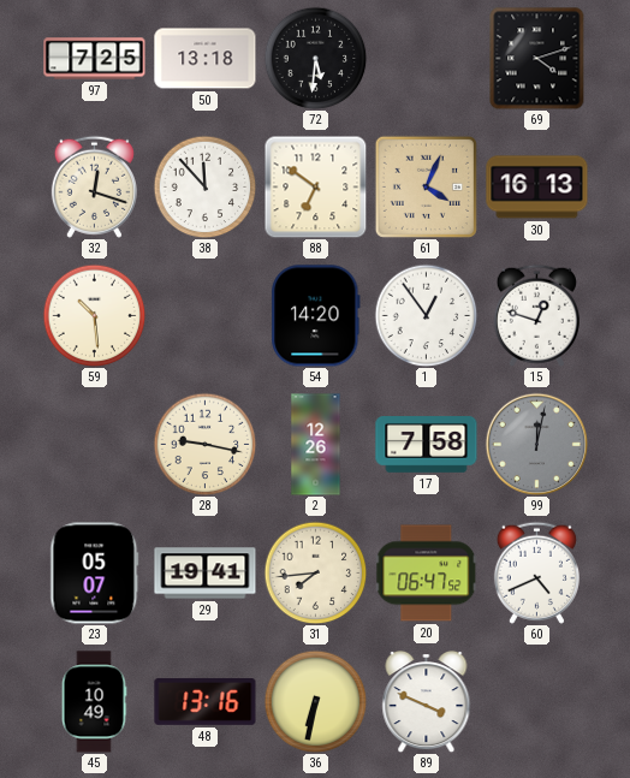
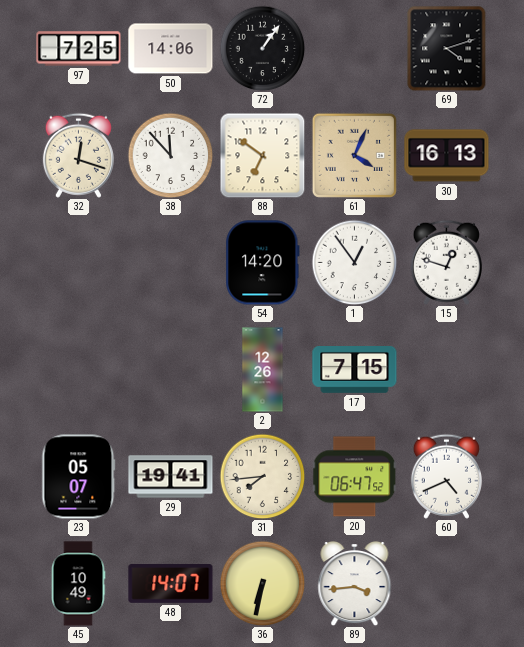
50: 13:18 -> 14:06 (171, 49)
72: 5:31 -> 1:06 (262, 48)
59: 10:29 -> none (94, 315)
28: 9:17 -> none (204, 444)
17: 7:58 -> 7:15 (355, 370)
99: 12:02 -> none (536, 444)
48: 13:16 -> 14:07 (171, 583)
89: 3:49 -> 3:44 (355, 584)
